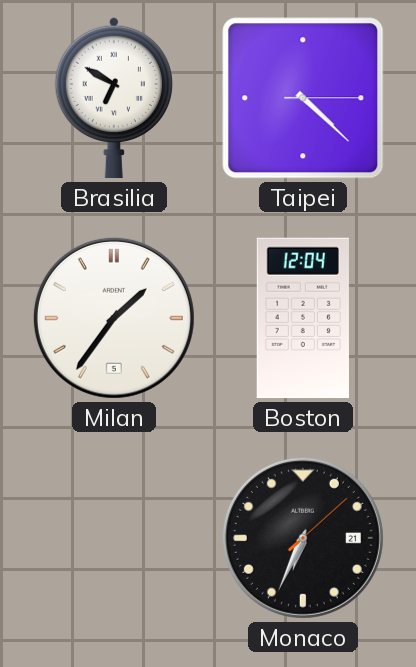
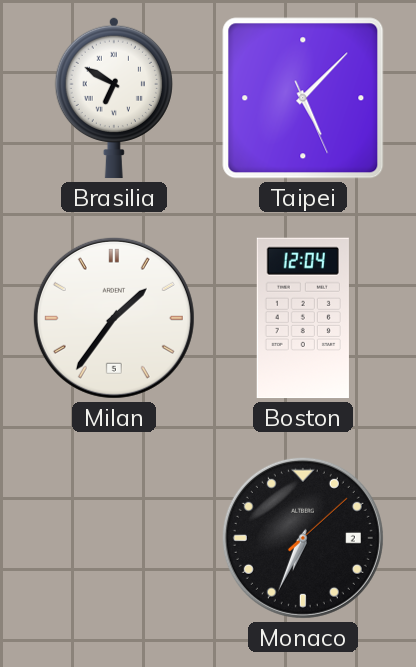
Taipei: 4:22 -> 5:07 (303, 98)
Monaco date: 21 -> 2 (303, 538)
